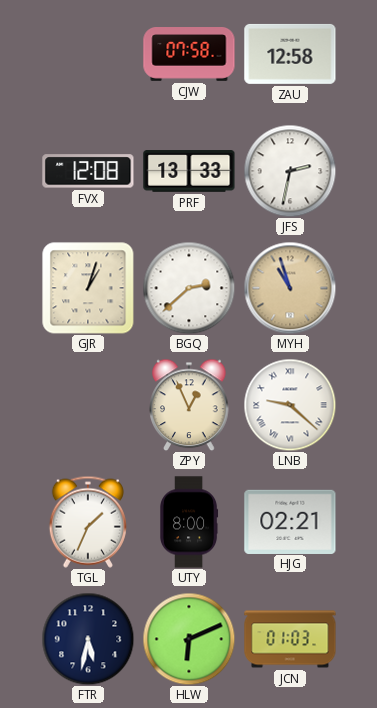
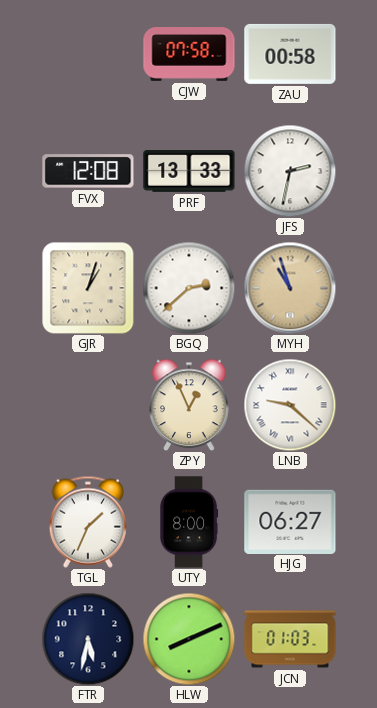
ZAU: 12:58 -> 00:58 (290, 54)
HJG: 02:21 -> 06:27 (290, 521)
HLW: 6:11 -> 8:11 (189, 639)
